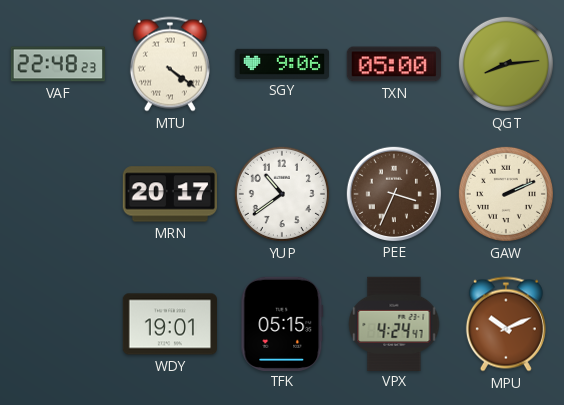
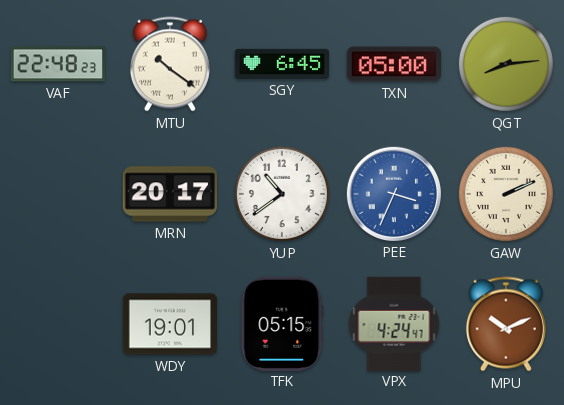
MTU: 4:21 -> 10:21 (170, 64)
SGY: 9:06 -> 6:45 (281, 64)
PEE dial: brown -> blue (393, 193)
